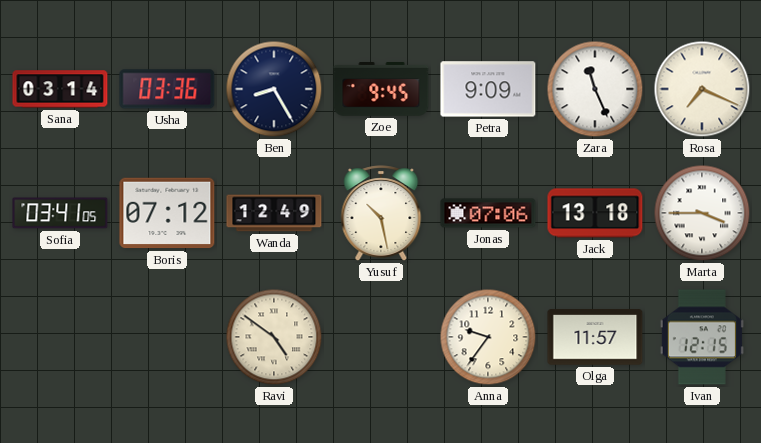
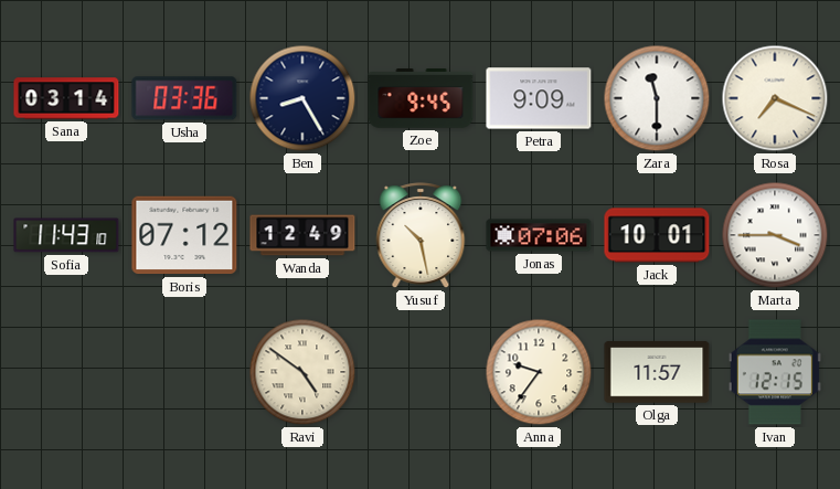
Zara: 11:26 -> 11:30 (657, 98)
Sofia: 03:41 -> 11:43 (66, 235)
Jack: 13:18 -> 10:01 (657, 235)
